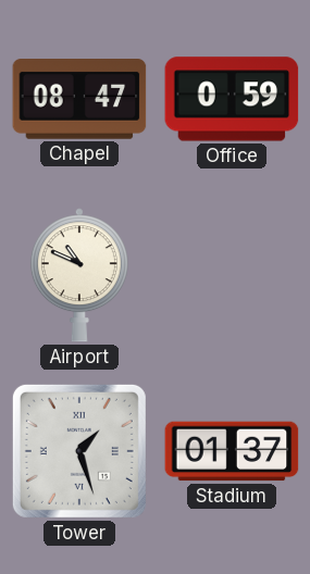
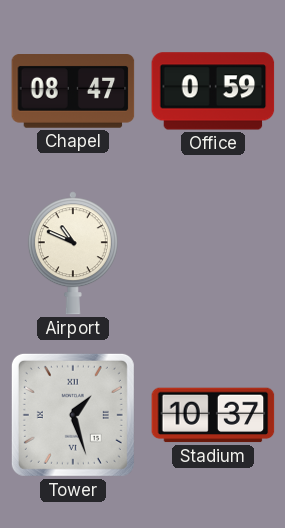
Stadium: 01:37 -> 10:37 (213, 415)
